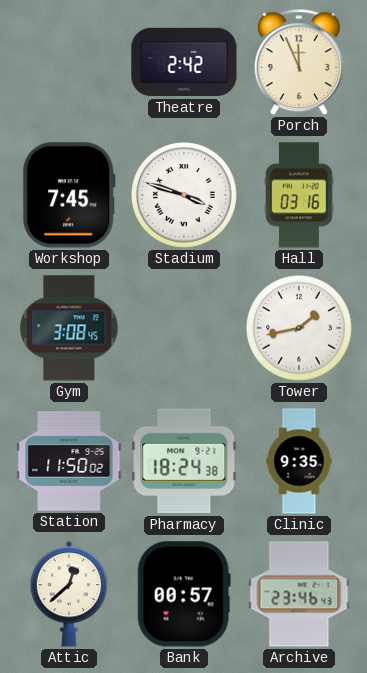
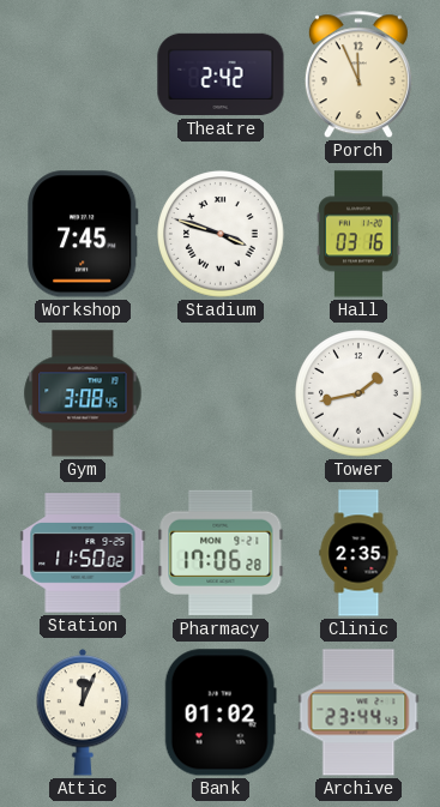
Pharmacy: 18:24 -> 17:06 (221, 553)
Clinic: 9:35 -> 2:35 (358, 553)
Attic: 12:38 -> 12:04 (83, 712)
Bank: 00:57 -> 01:02 (221, 712)
Archive: 23:46 -> 23:44 (358, 712)
